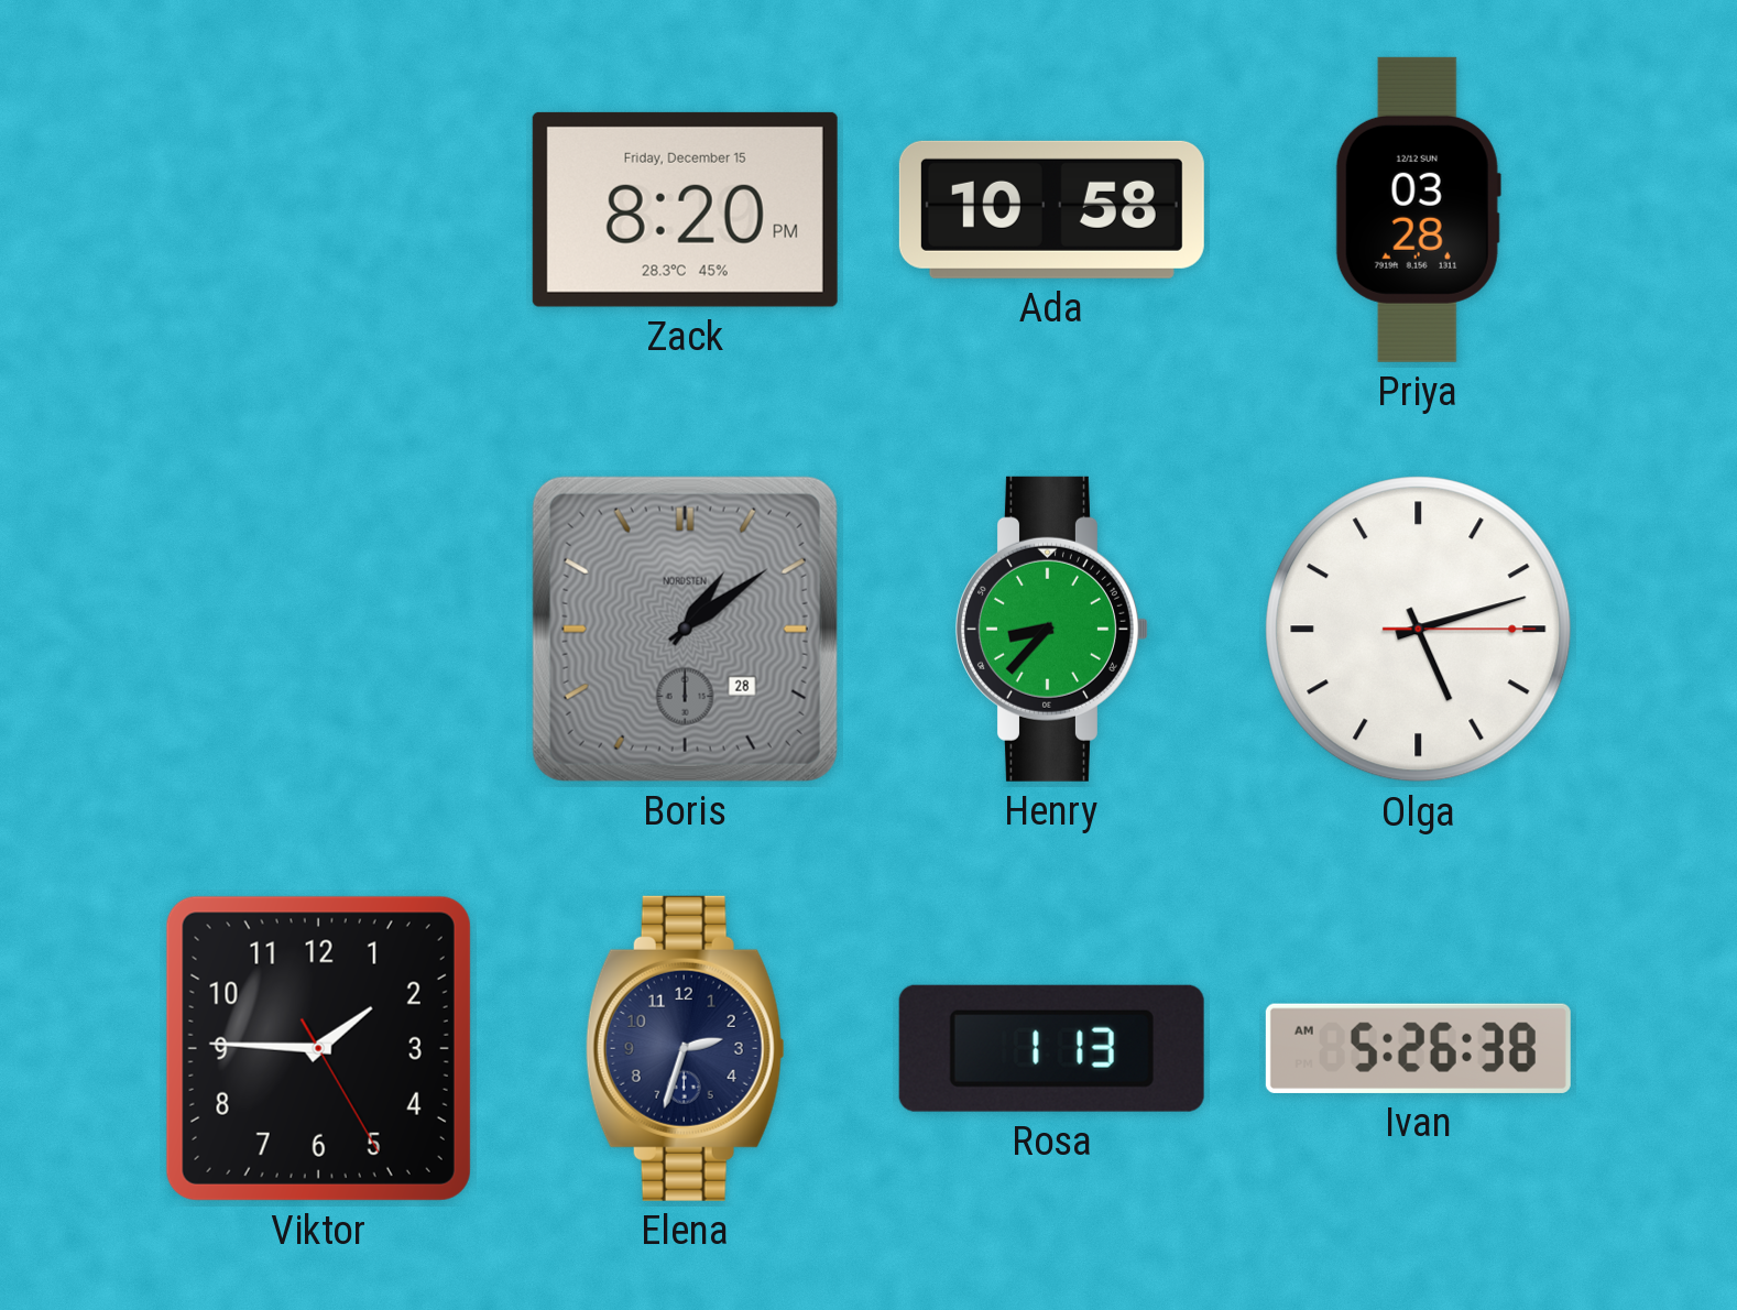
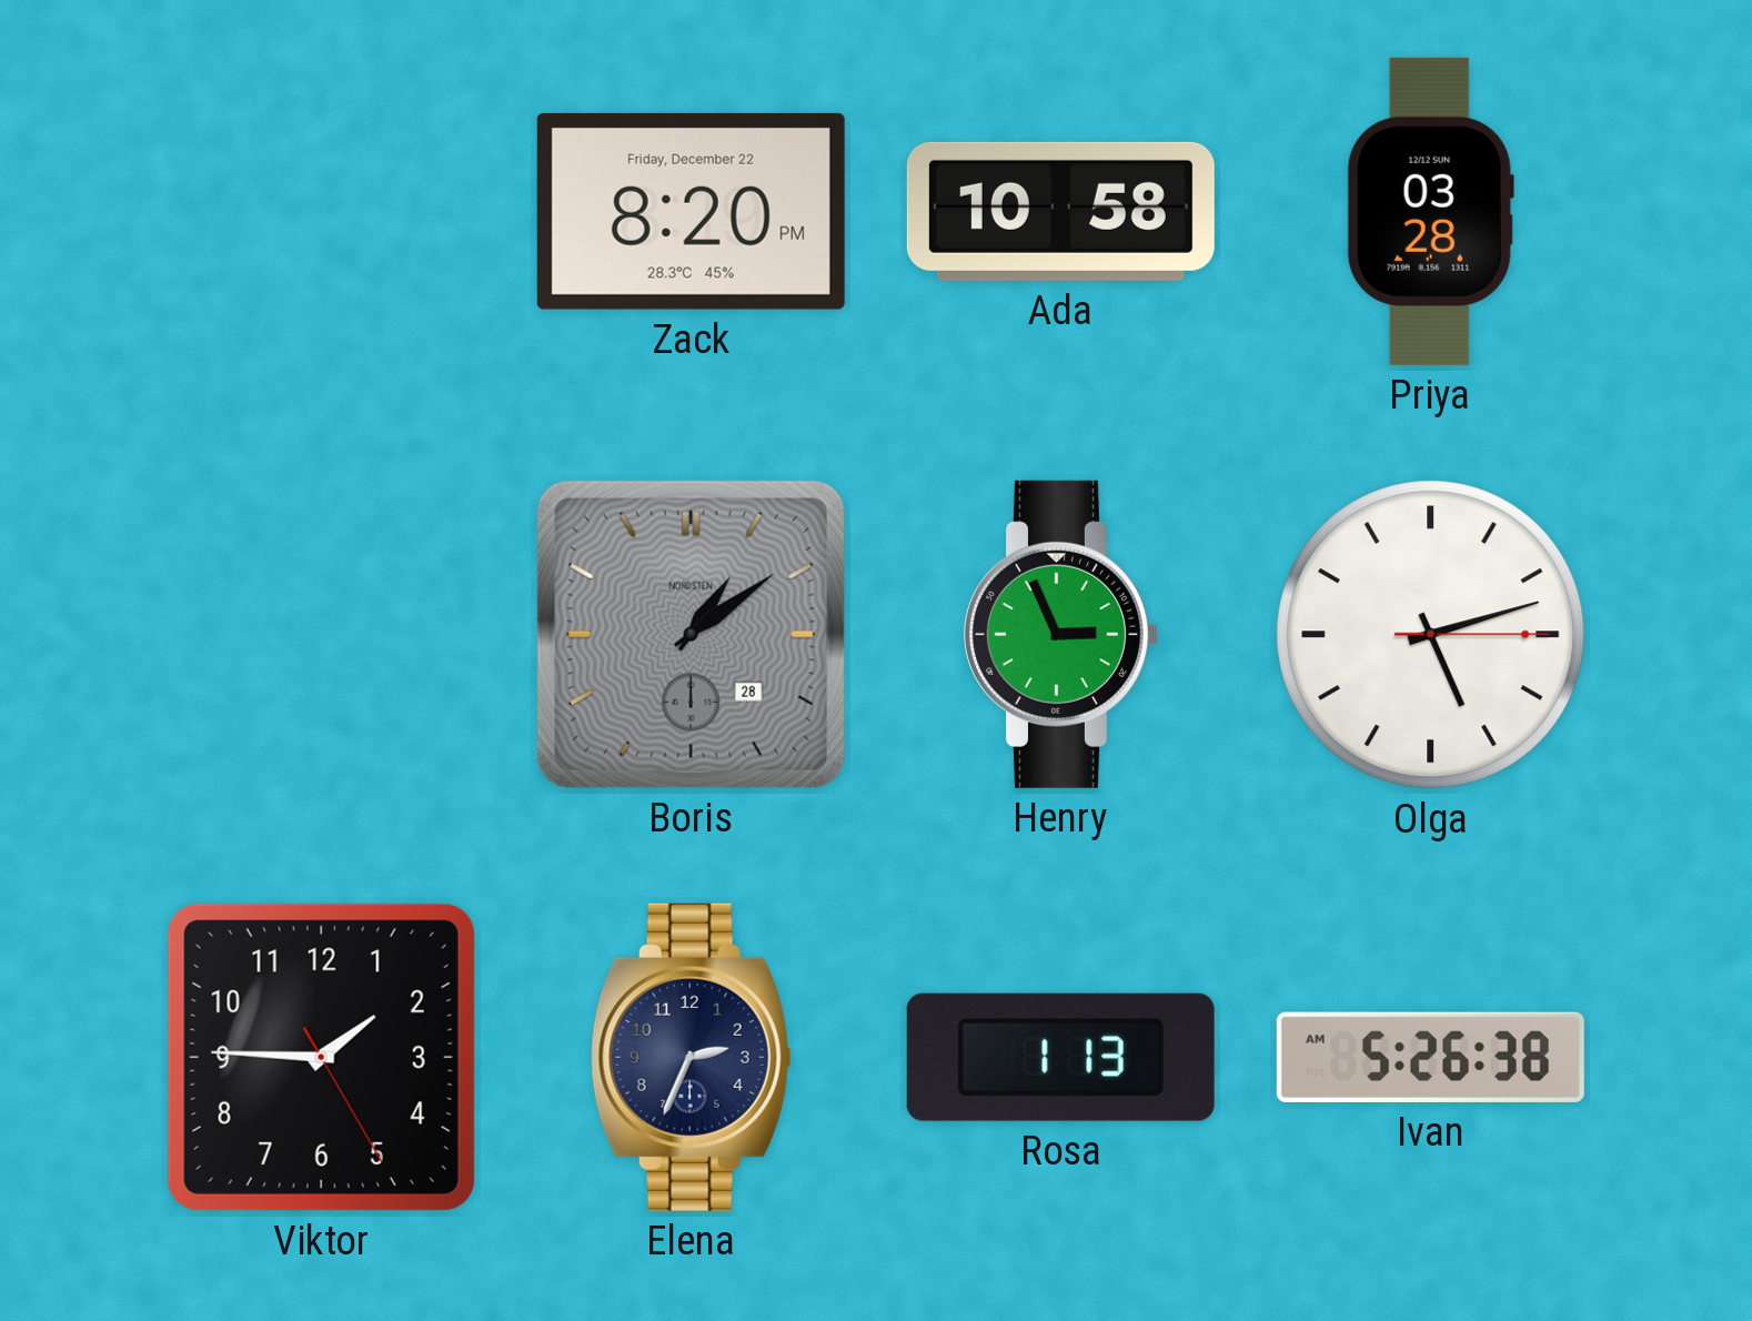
Zack date: Friday, December 15 -> Friday, December 22 (691, 211)
Henry: 8:37 -> 2:56 (1060, 634)
Elena: 2:33 -> 2:34 (691, 1057)
